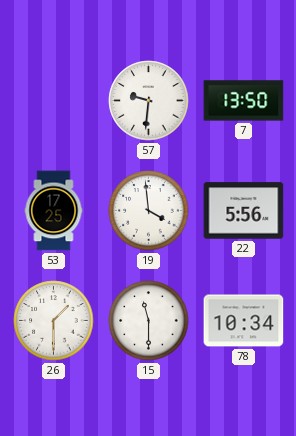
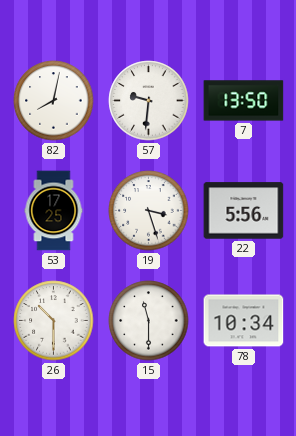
82: none -> 8:02 (54, 101)
19: 3:59 -> 3:27 (149, 211)
26: 1:30 -> 10:30 (54, 321)
